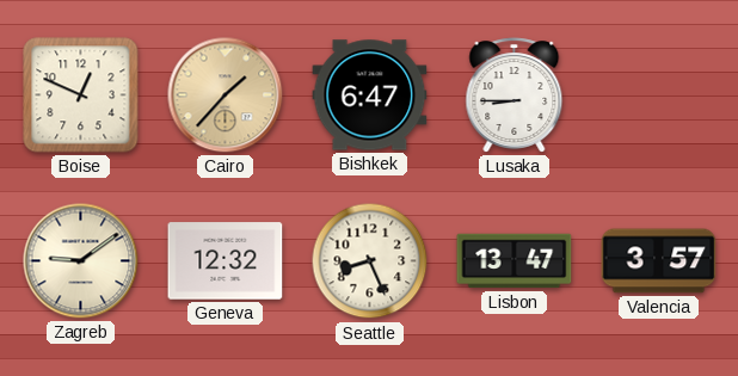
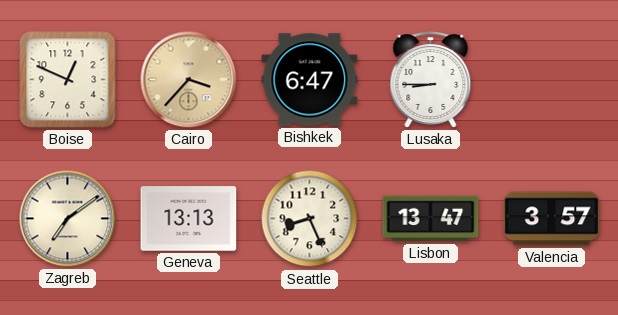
Cairo: 1:37 -> 3:37 (189, 80)
Zagreb: 9:09 -> 7:09 (68, 219)
Geneva: 12:32 -> 13:13 (189, 219)
